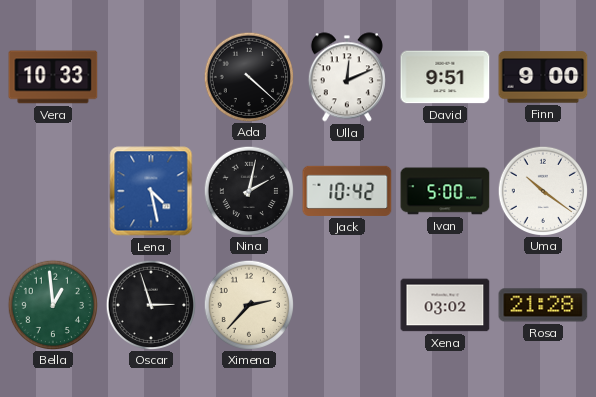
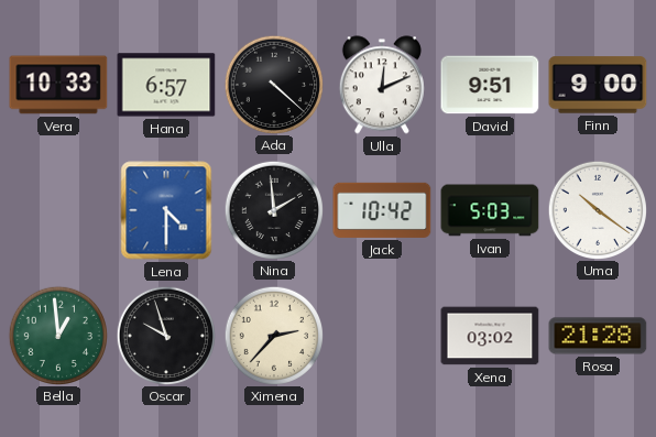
Hana: none -> 6:57 (166, 85)
Lena: 4:28 -> 4:30 (166, 210)
Nina: 2:02 -> 1:59 (273, 209)
Ivan: 5:00 -> 5:03 (490, 210)
Oscar: 2:57 -> 9:57 (165, 335)
